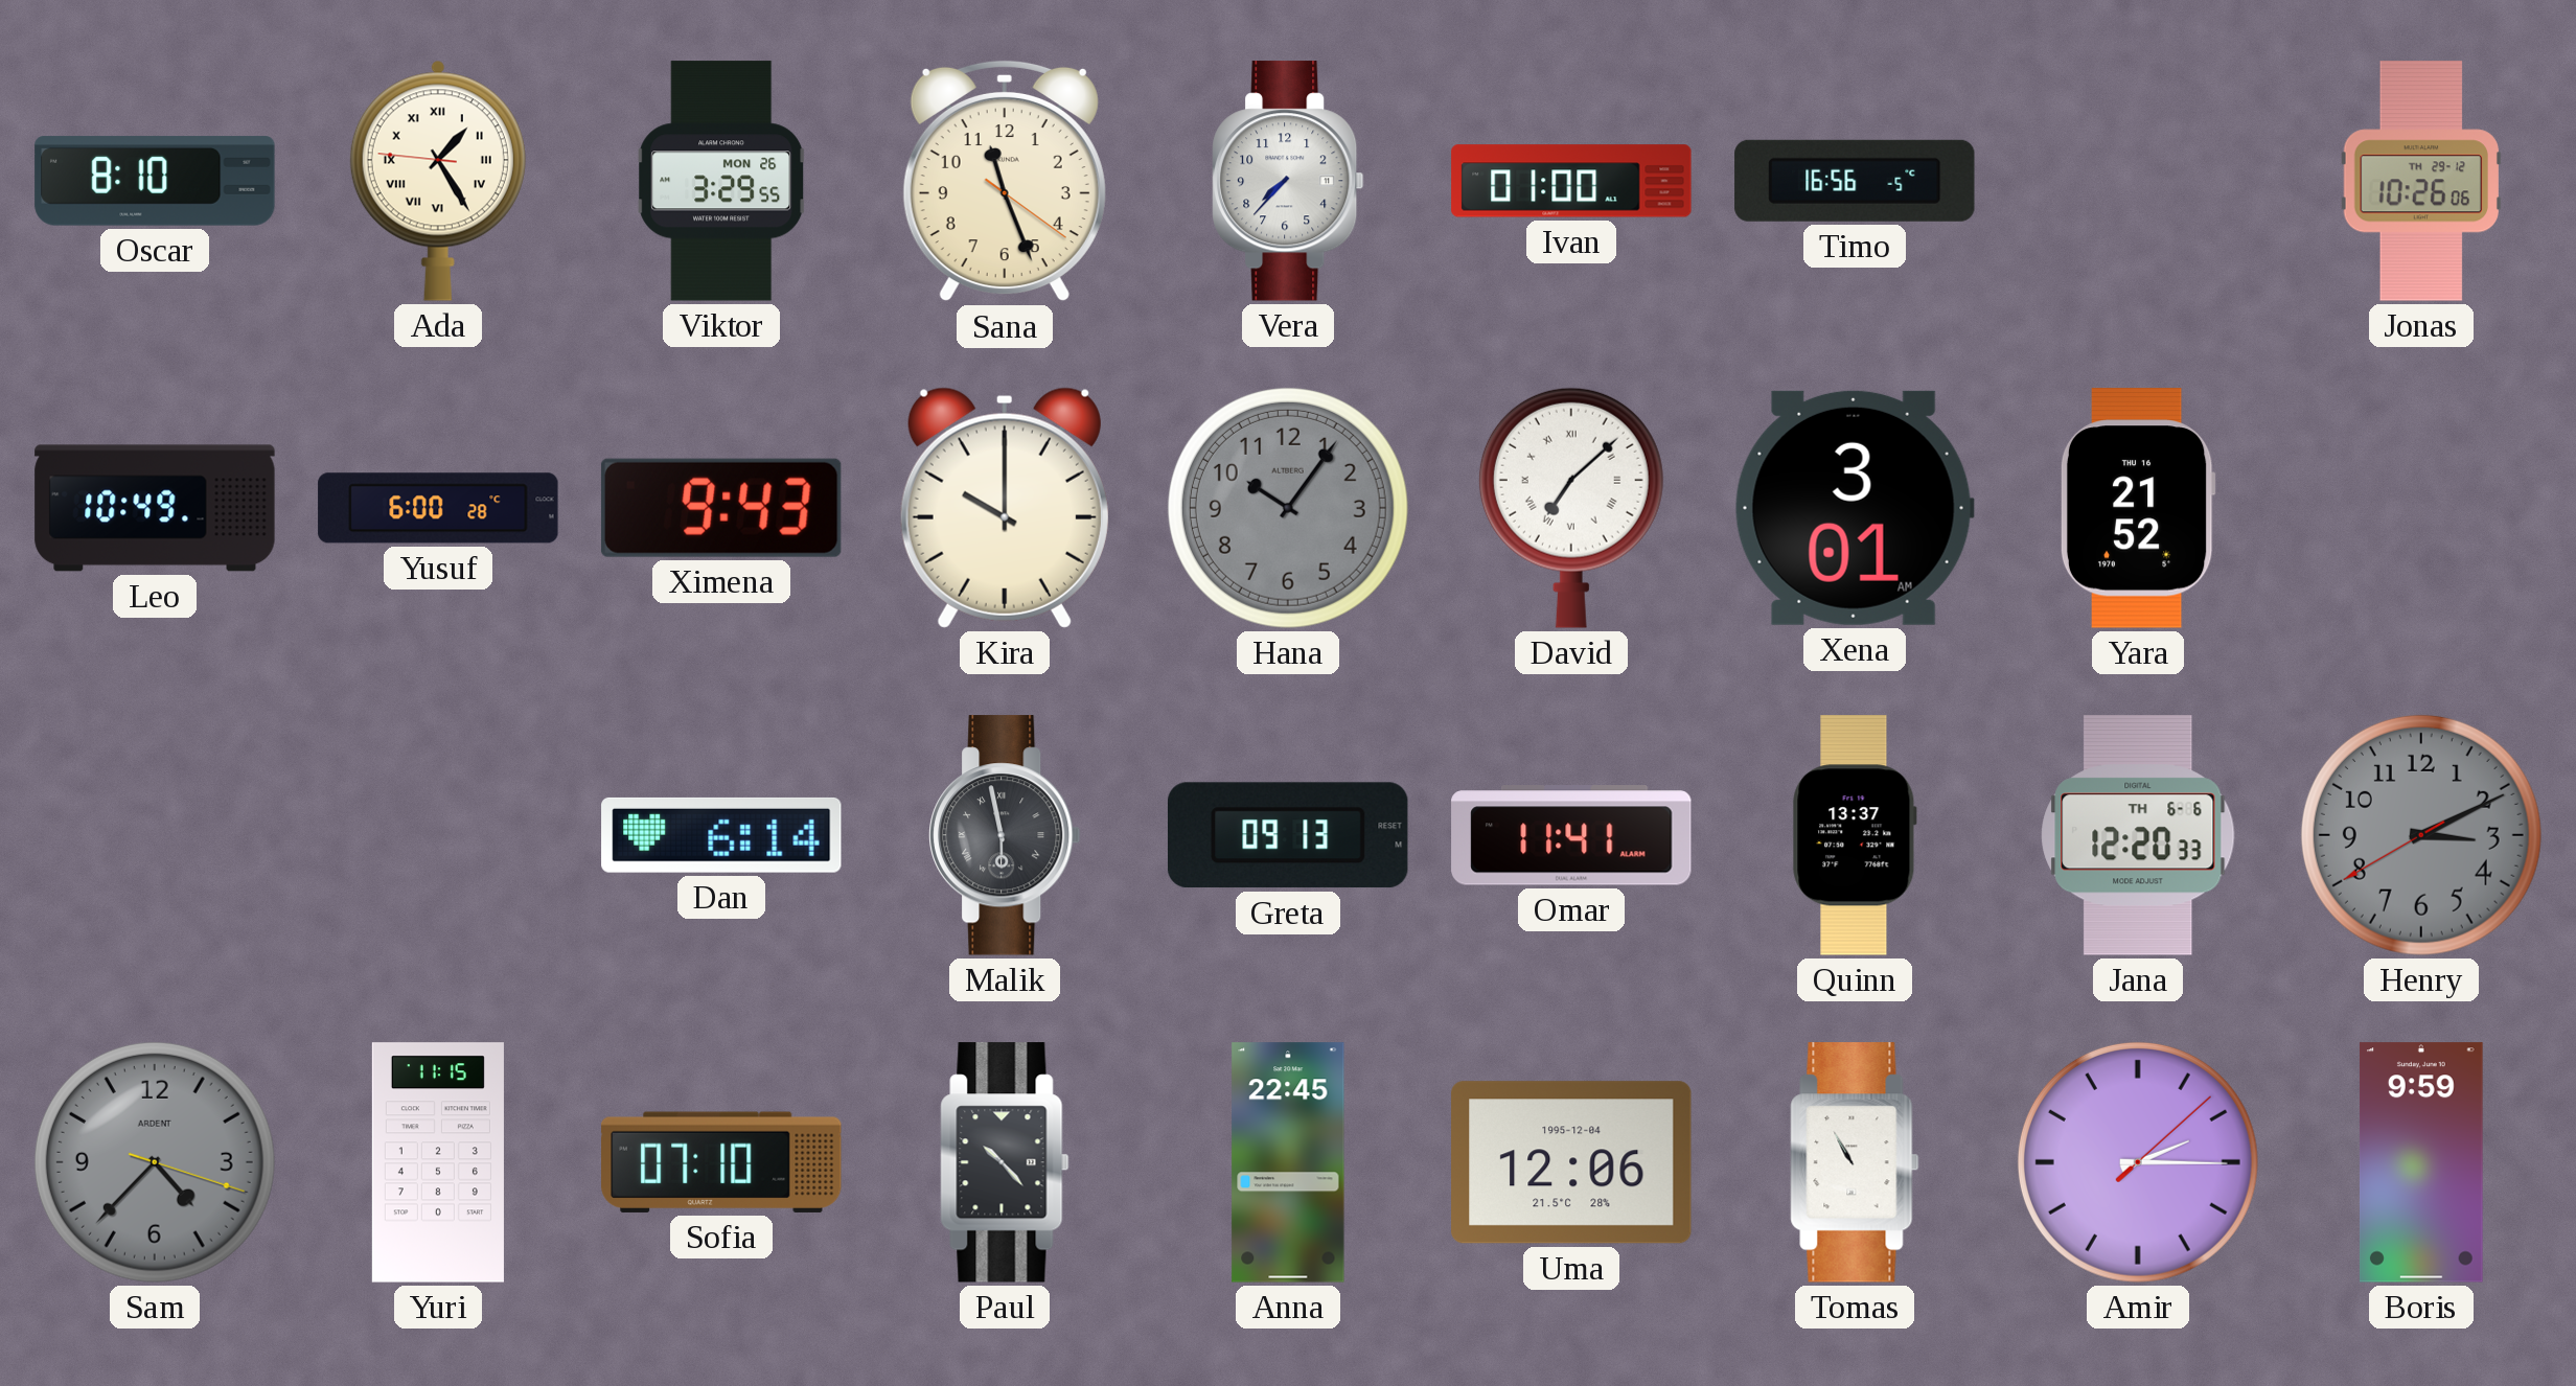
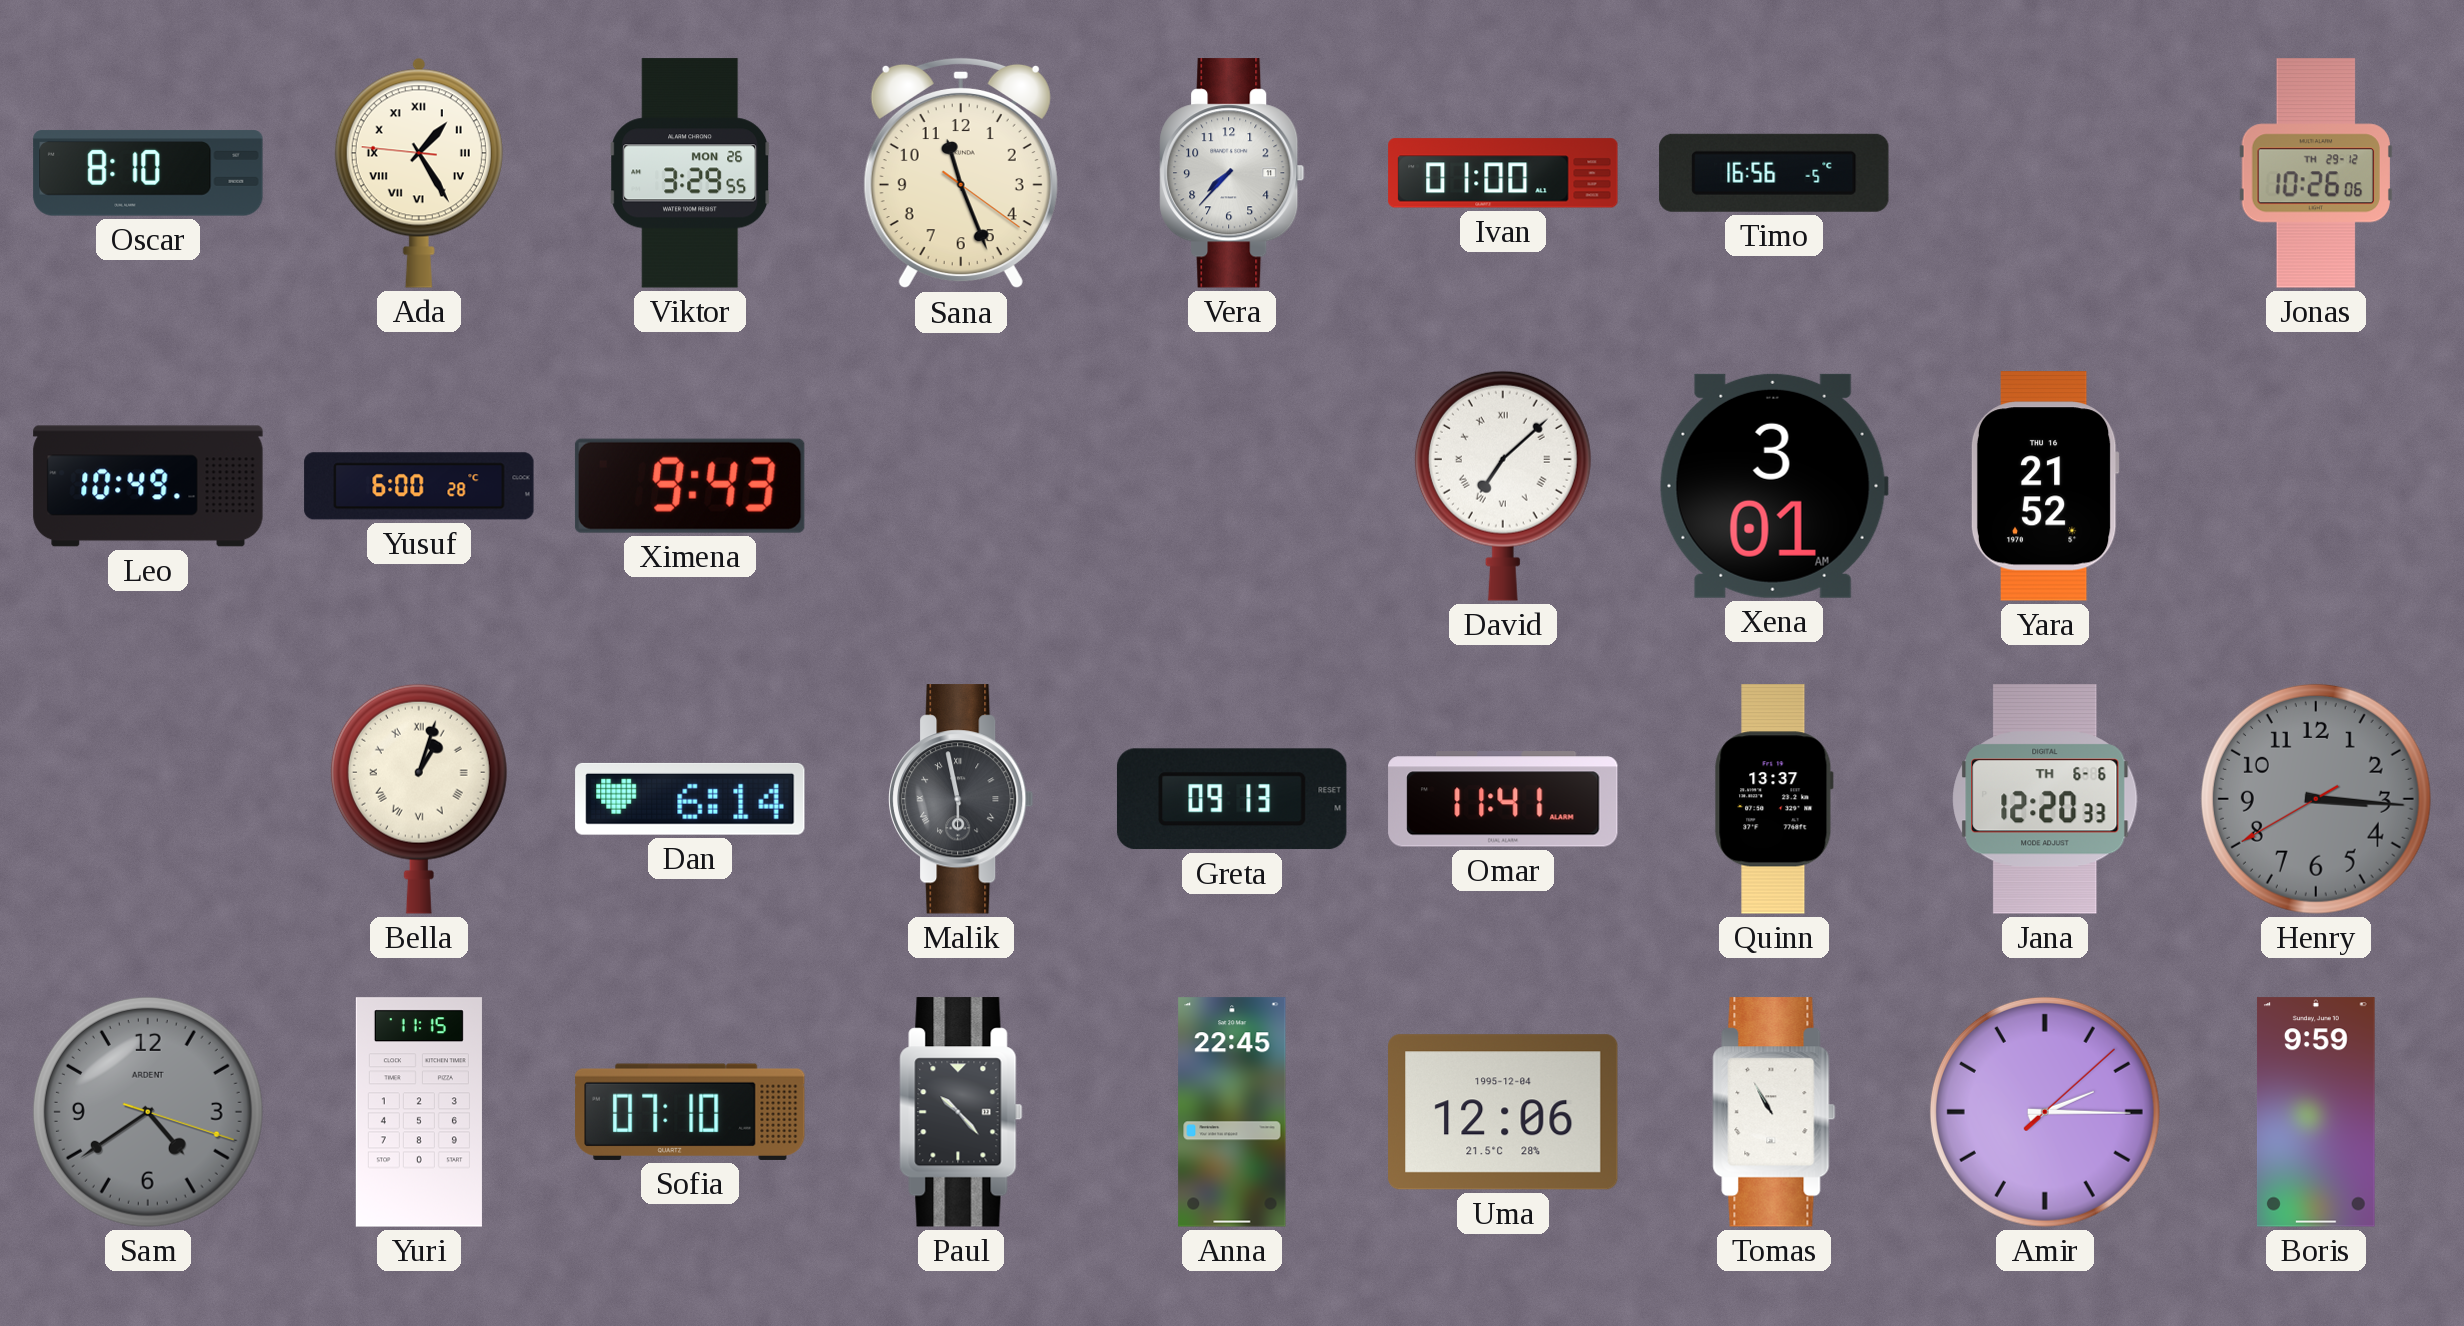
Kira: 10:00 -> none (1005, 508)
Hana: 10:06 -> none (1288, 508)
Bella: none -> 1:03 (419, 799)
Henry: 3:10 -> 3:15 (2316, 799)
Sam: 4:37 -> 4:39 (148, 1112)
